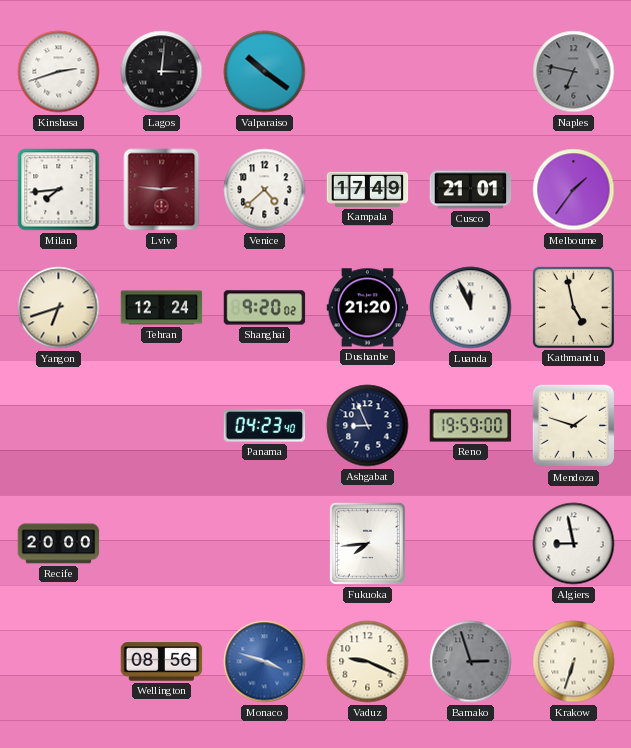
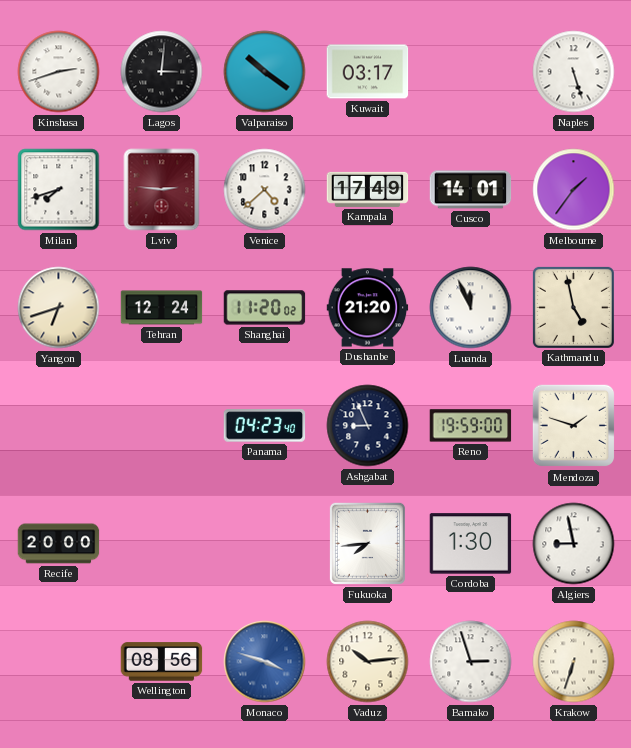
Kuwait: none -> 03:17 (368, 72)
Naples: 6:47 -> 5:27 (574, 72)
Naples dial: grey -> white (574, 72)
Milan: 7:44 -> 7:42 (59, 190)
Cusco: 21:01 -> 14:01 (471, 190)
Shanghai: 9:20 -> 11:20 (265, 308)
Cordoba: none -> 1:30 (471, 544)
Vaduz: 9:19 -> 10:14 (368, 662)
Bamako dial: grey -> white (471, 662)
